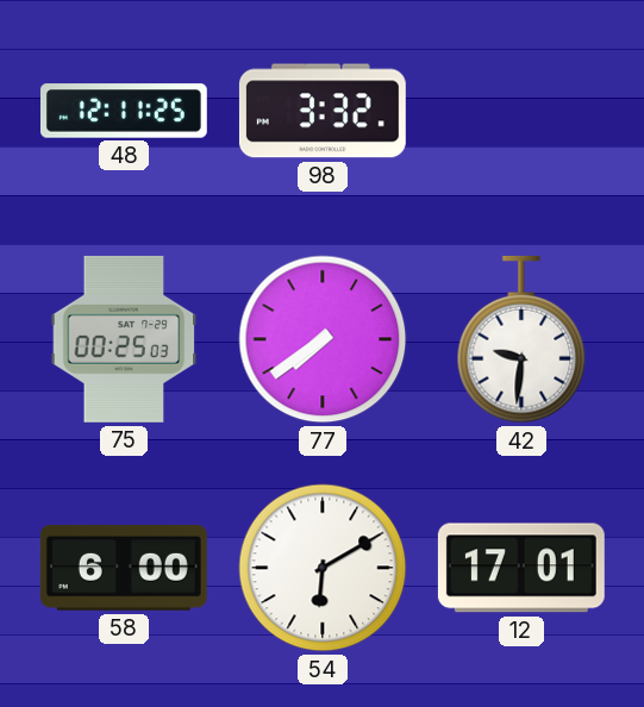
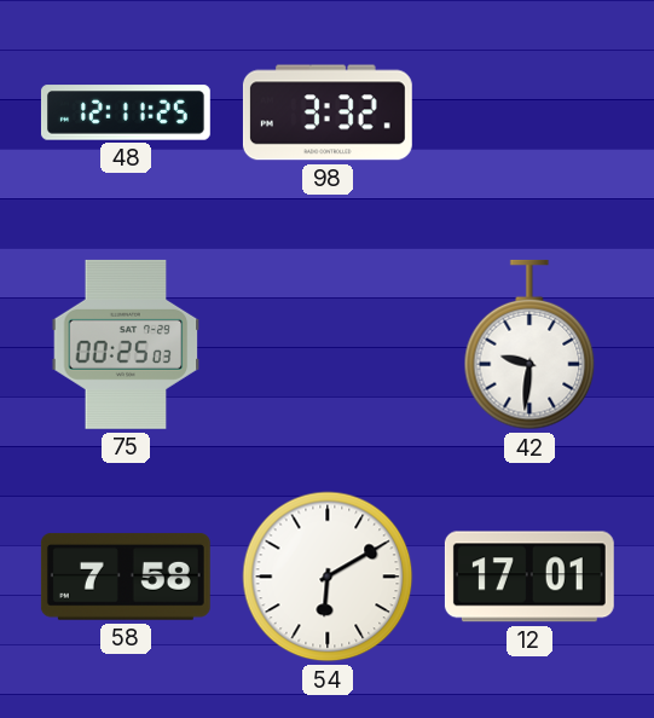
77: 7:39 -> none (323, 339)
58: 6:00 -> 7:58 (126, 577)
